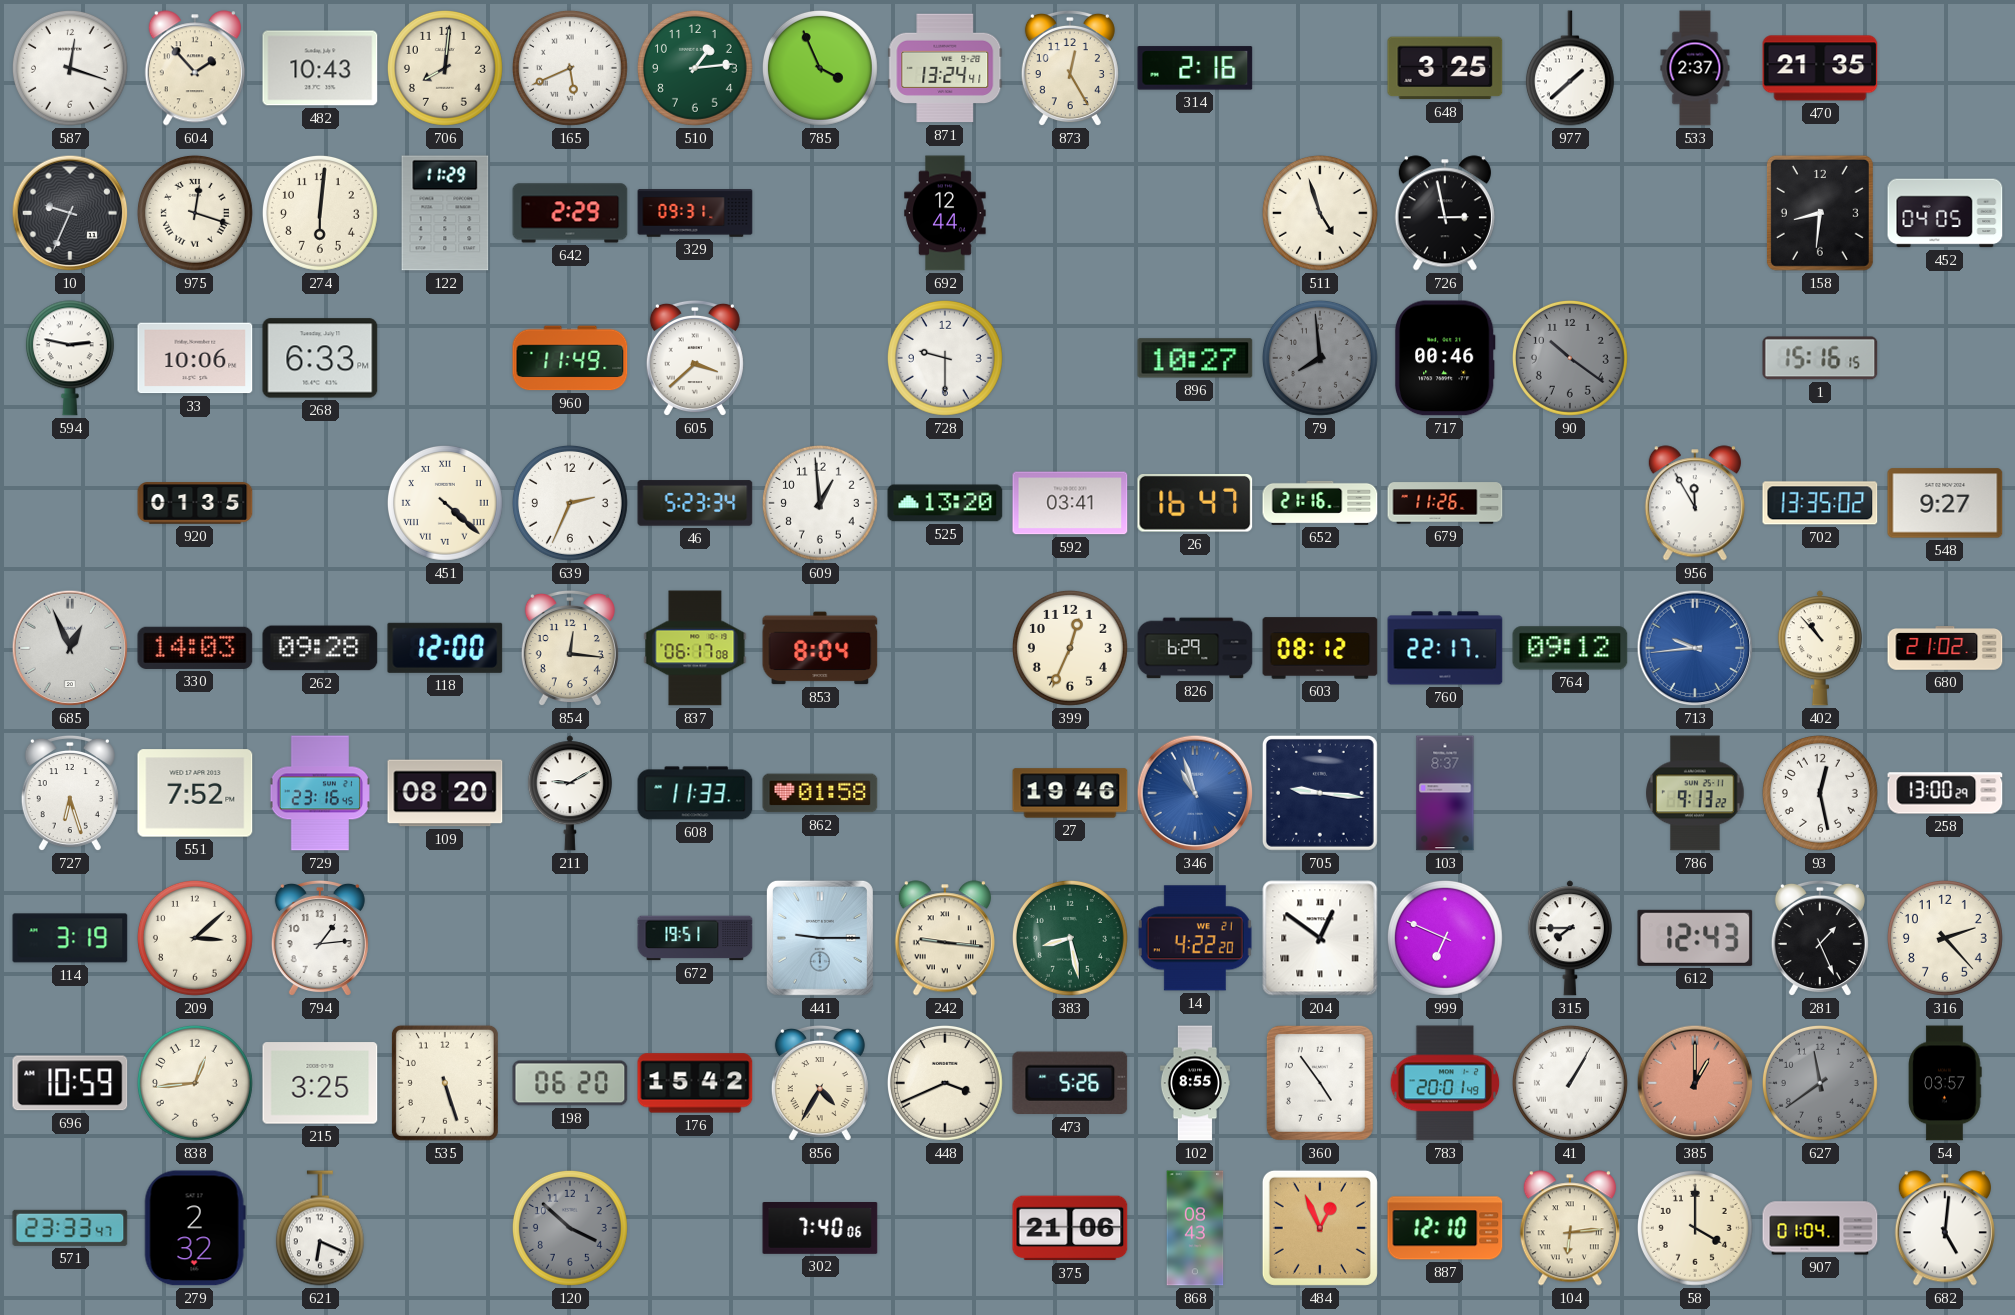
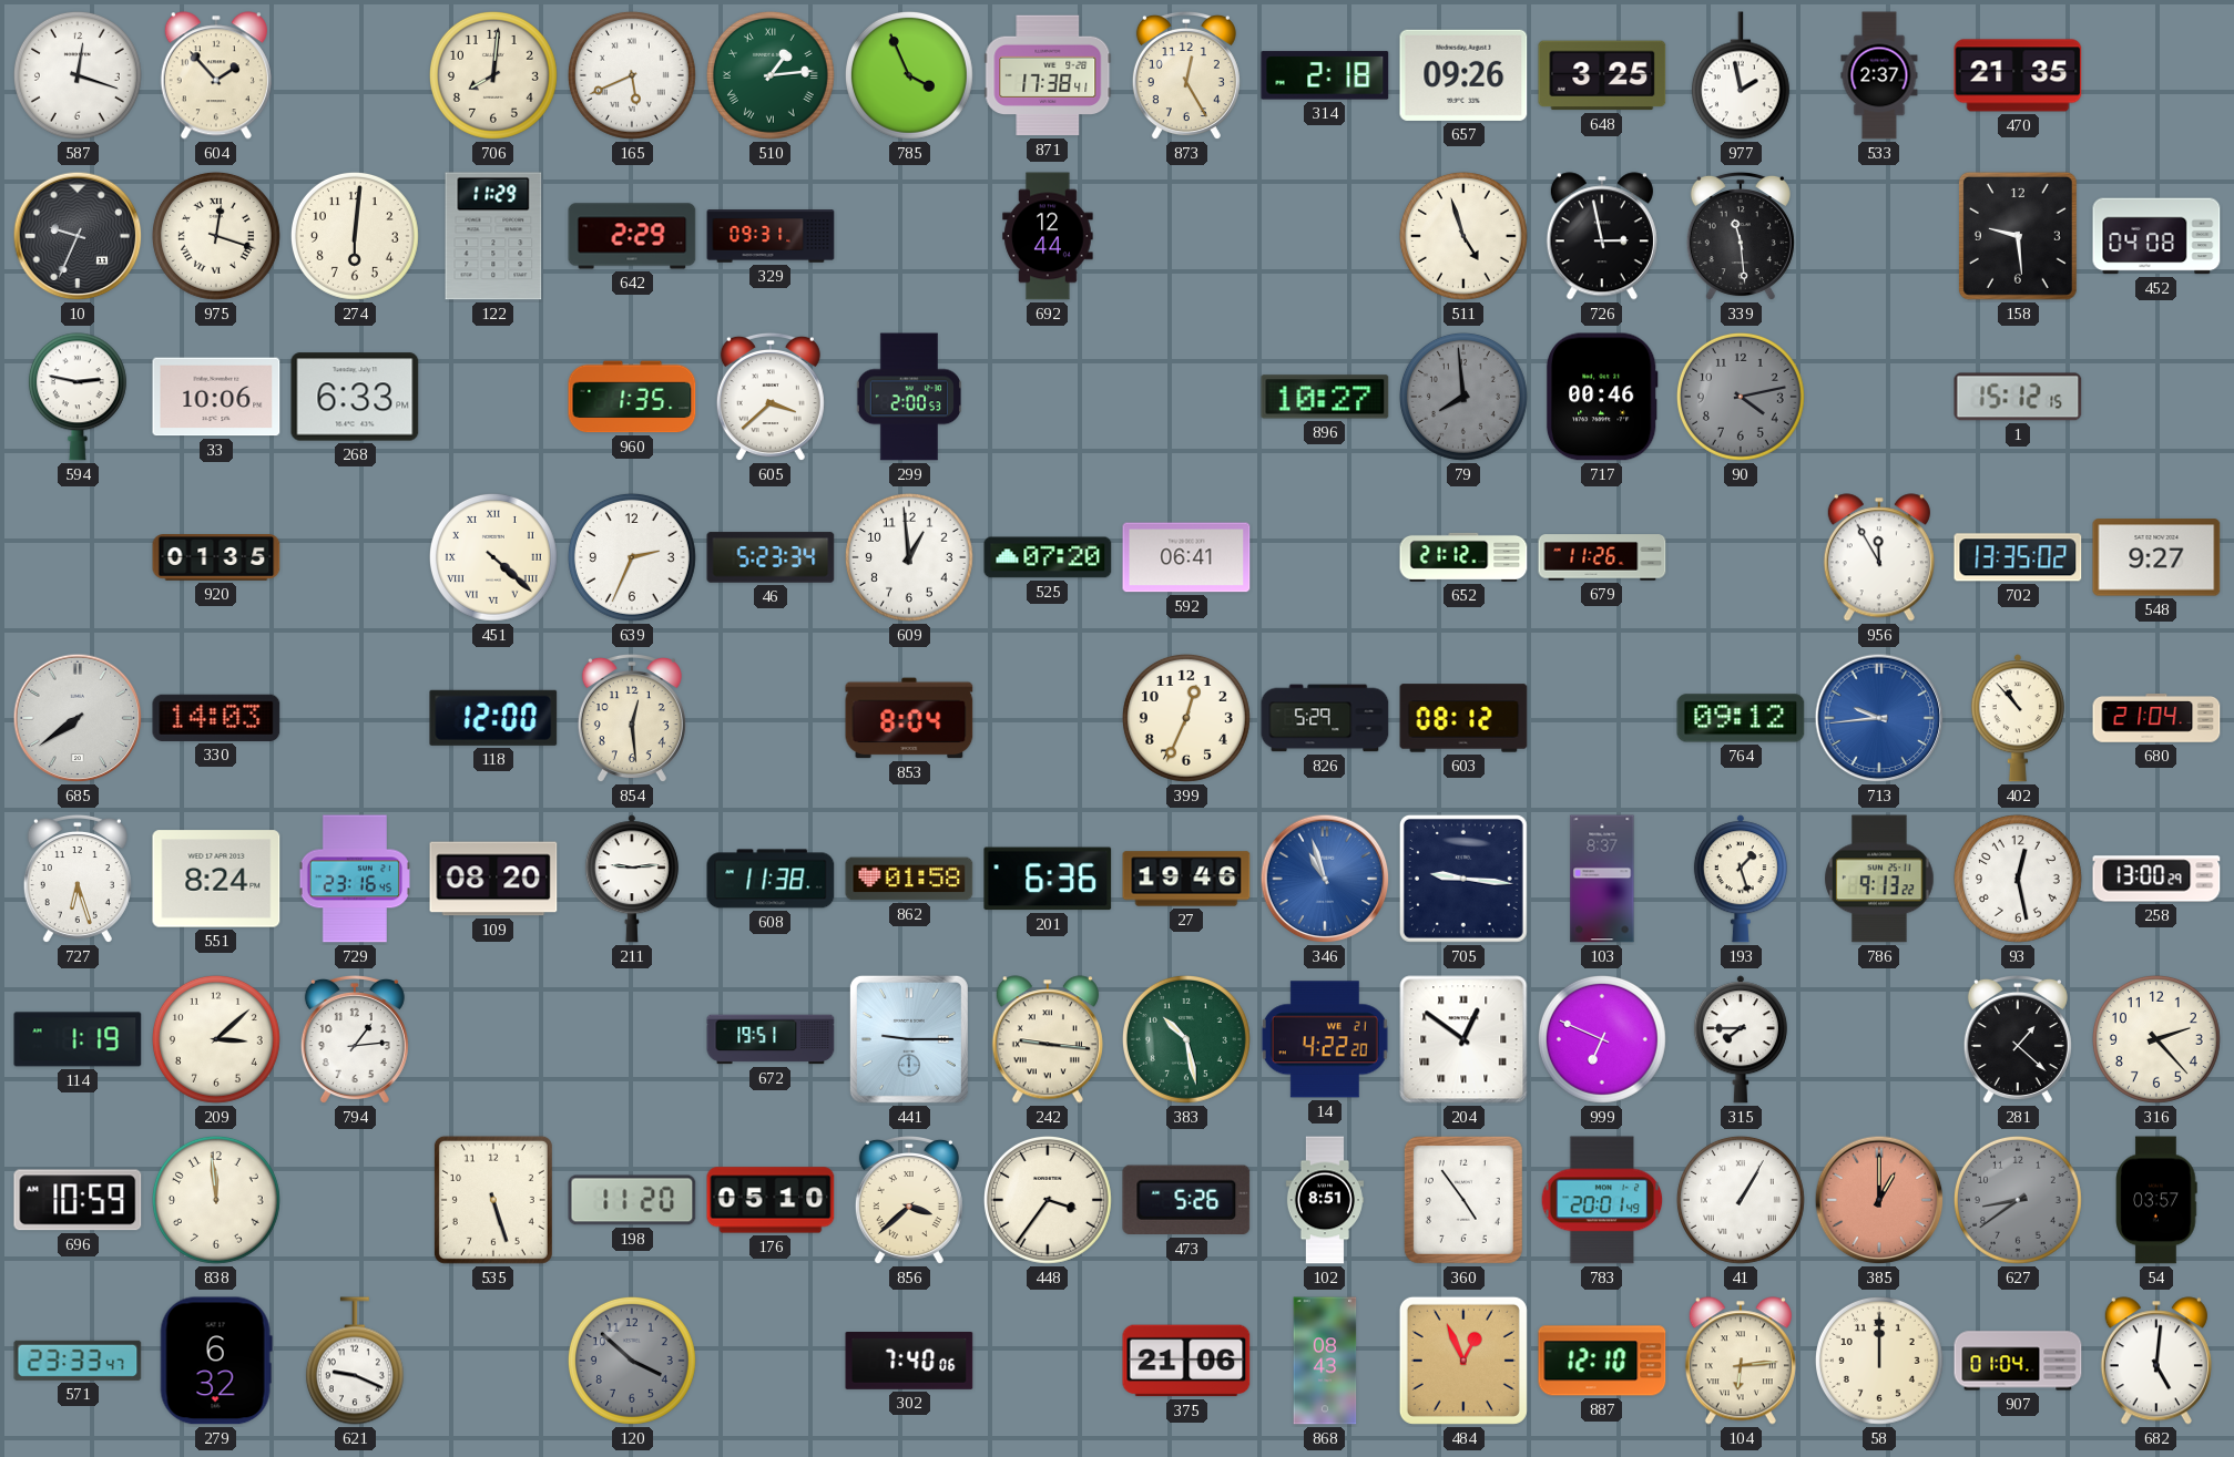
482: 10:43 -> none (320, 68)
510 numerals: Arabic -> Roman (771, 75)
871: 13:24 -> 17:38 (1048, 75)
314: 2:16 -> 2:18 (1325, 75)
657: none -> 09:26 (1463, 75)
977: 1:38 -> 1:58 (1741, 75)
339: none -> 11:29 (1741, 236)
158: 8:31 -> 9:29 (2018, 236)
452: 04:05 -> 04:08 (2156, 236)
960: 11:49 -> 1:35 (632, 397)
299: none -> 2:00 (908, 397)
728: 9:30 -> none (945, 358)
90: 10:21 -> 4:13 (1741, 397)
1: 15:16 -> 15:12 (2018, 397)
525: 13:20 -> 07:20 (1048, 557)
592: 03:41 -> 06:41 (1186, 557)
26: 16:47 -> none (1195, 504)
652: 21:16 -> 21:12 (1463, 557)
685: 12:56 -> 7:39 (78, 718)
262: 09:28 -> none (320, 648)
854: 12:16 -> 12:29 (632, 718)
837: 06:17 -> none (695, 648)
826: 6:29 -> 5:29 (1325, 718)
760: 22:17 -> none (1445, 648)
680: 21:02 -> 21:04 (2156, 718)
551: 7:52 -> 8:24 (216, 879)
211: 9:10 -> 9:14 (632, 879)
608: 11:33 -> 11:38 (771, 879)
201: none -> 6:36 (1048, 879)
193: none -> 1:27 (1741, 879)
114: 3:19 -> 1:19 (78, 1039)
383: 8:28 -> 10:28 (1186, 1039)
612: 12:43 -> none (1695, 938)
281: 1:26 -> 1:22 (2018, 1039)
838: 12:44 -> 11:59 (216, 1200)
215: 3:25 -> none (320, 1083)
198: 06:20 -> 11:20 (632, 1200)
176: 15:42 -> 05:10 (771, 1200)
856: 4:35 -> 3:38 (909, 1200)
448: 3:41 -> 3:36 (1048, 1200)
102: 8:55 -> 8:51 (1325, 1200)
627: 11:39 -> 8:39 (2018, 1200)
279: 2:32 -> 6:32 (216, 1361)
621: 6:19 -> 9:19 (355, 1361)
58: 4:00 -> 12:00 (1879, 1361)
